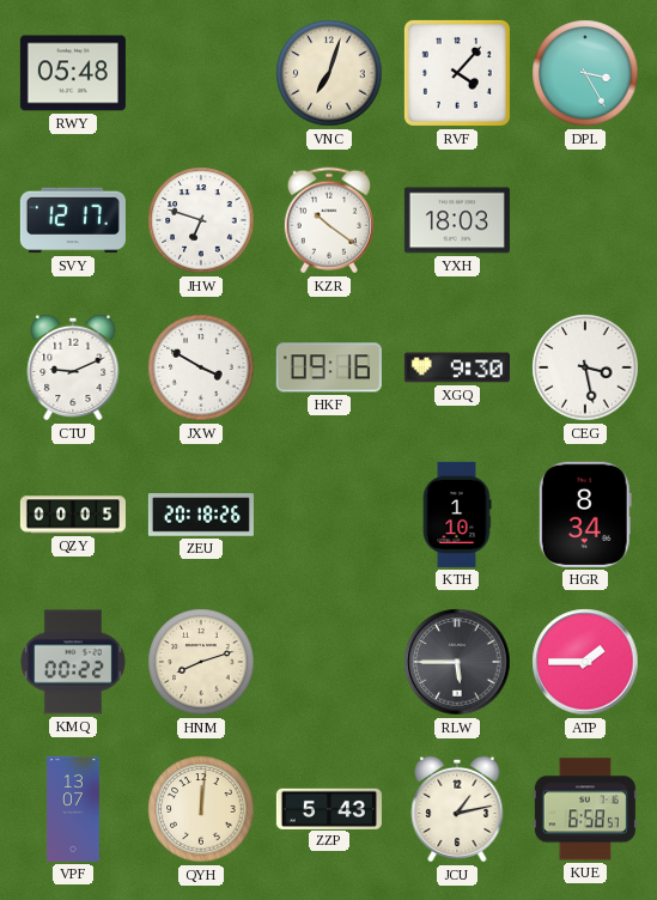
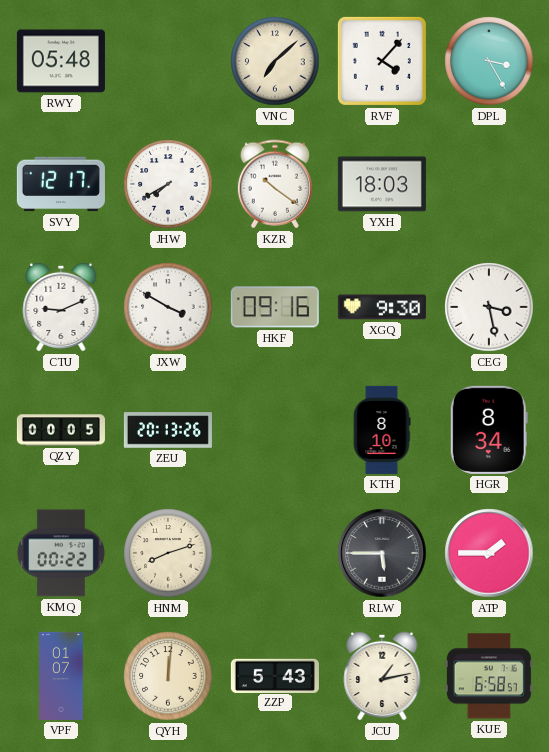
VNC: 7:03 -> 7:08 (275, 61)
JHW: 6:48 -> 7:40 (168, 184)
ZEU: 20:18 -> 20:13 (168, 430)
KTH: 1:10 -> 8:10 (382, 430)
VPF: 13:07 -> 01:07 (61, 676)
